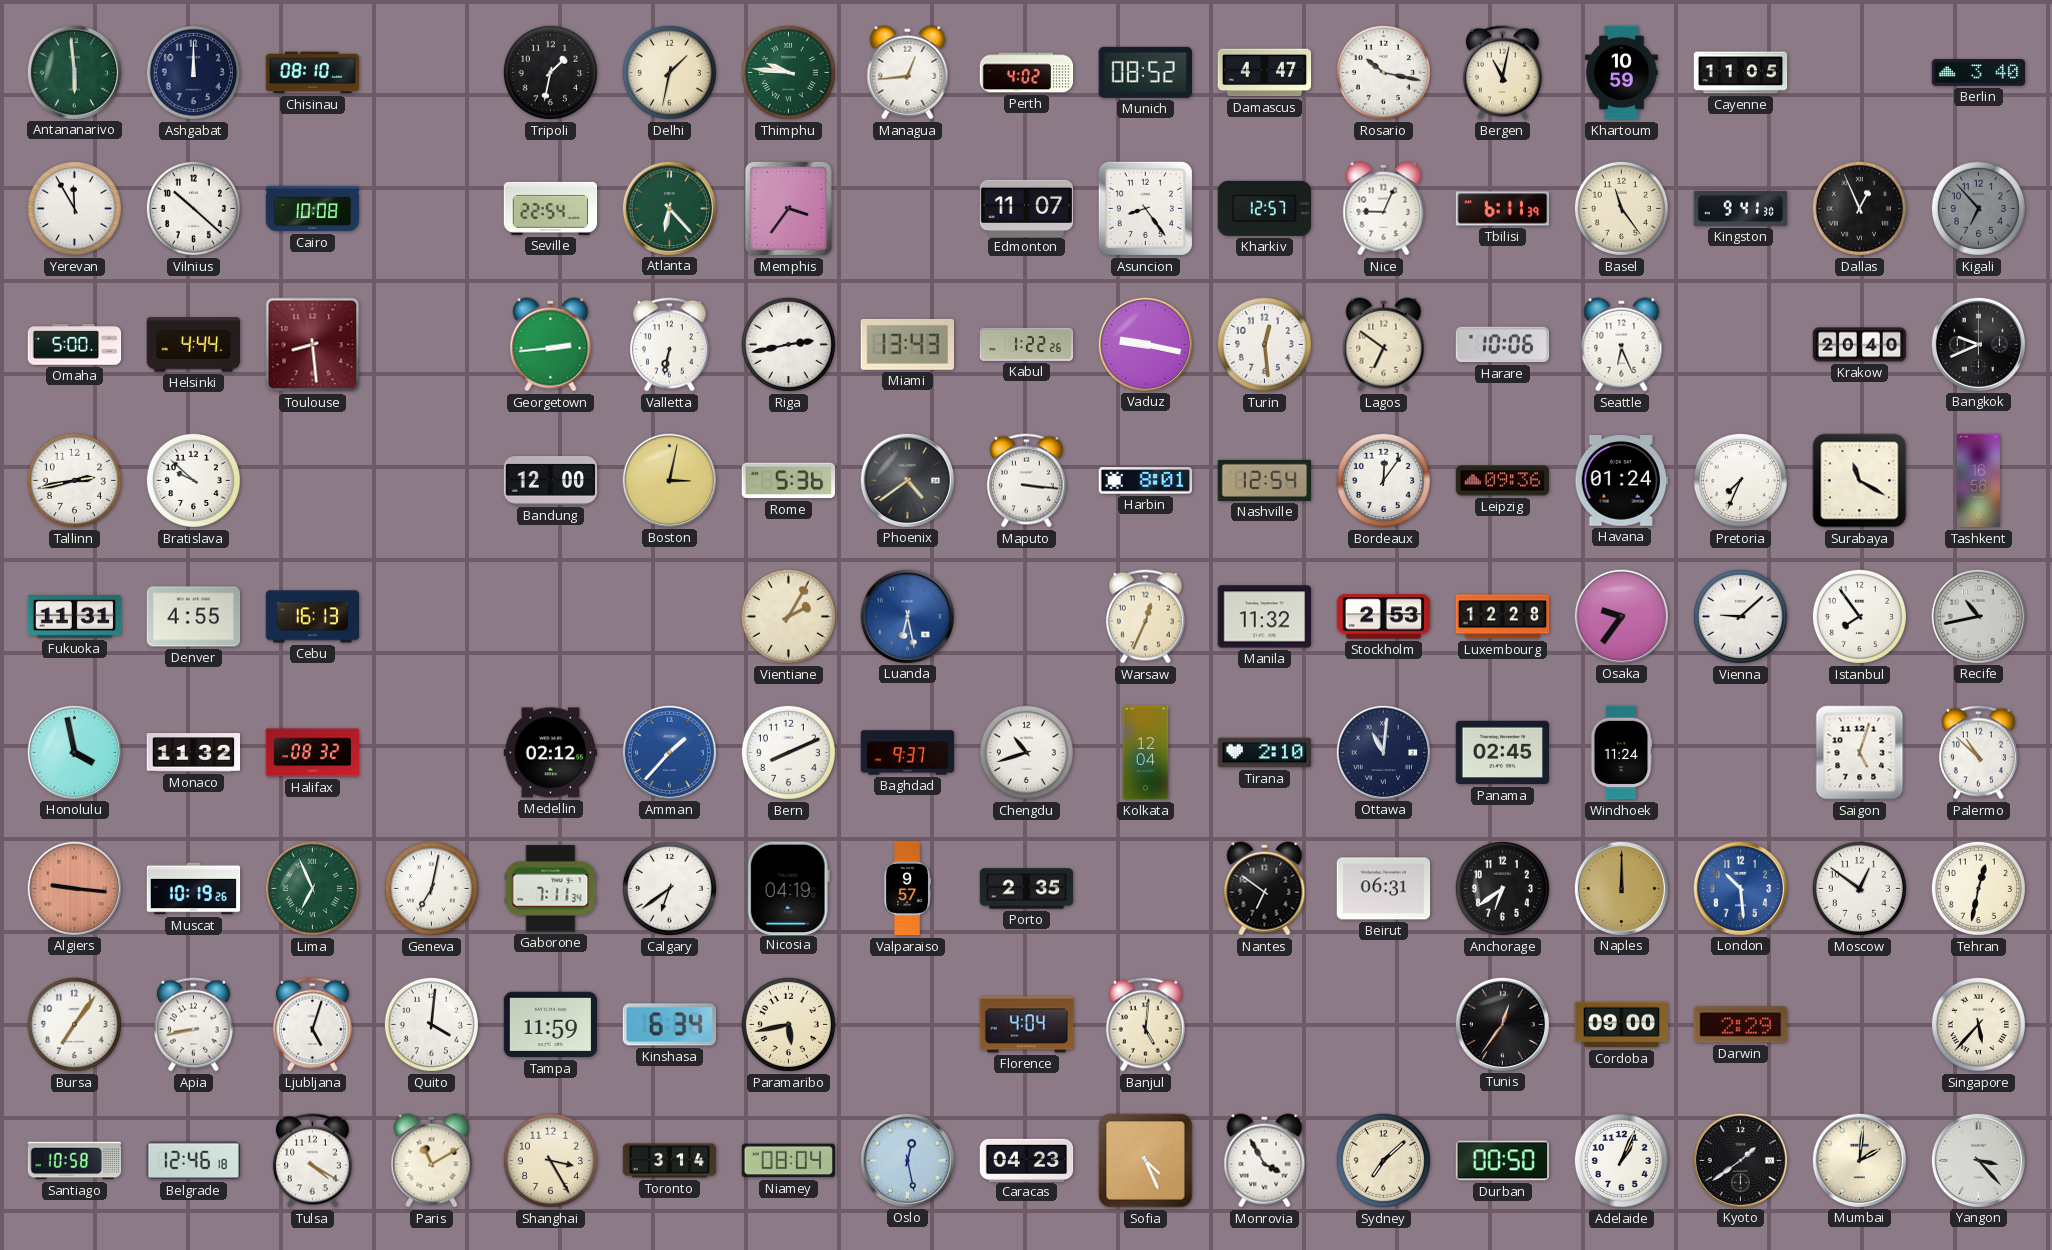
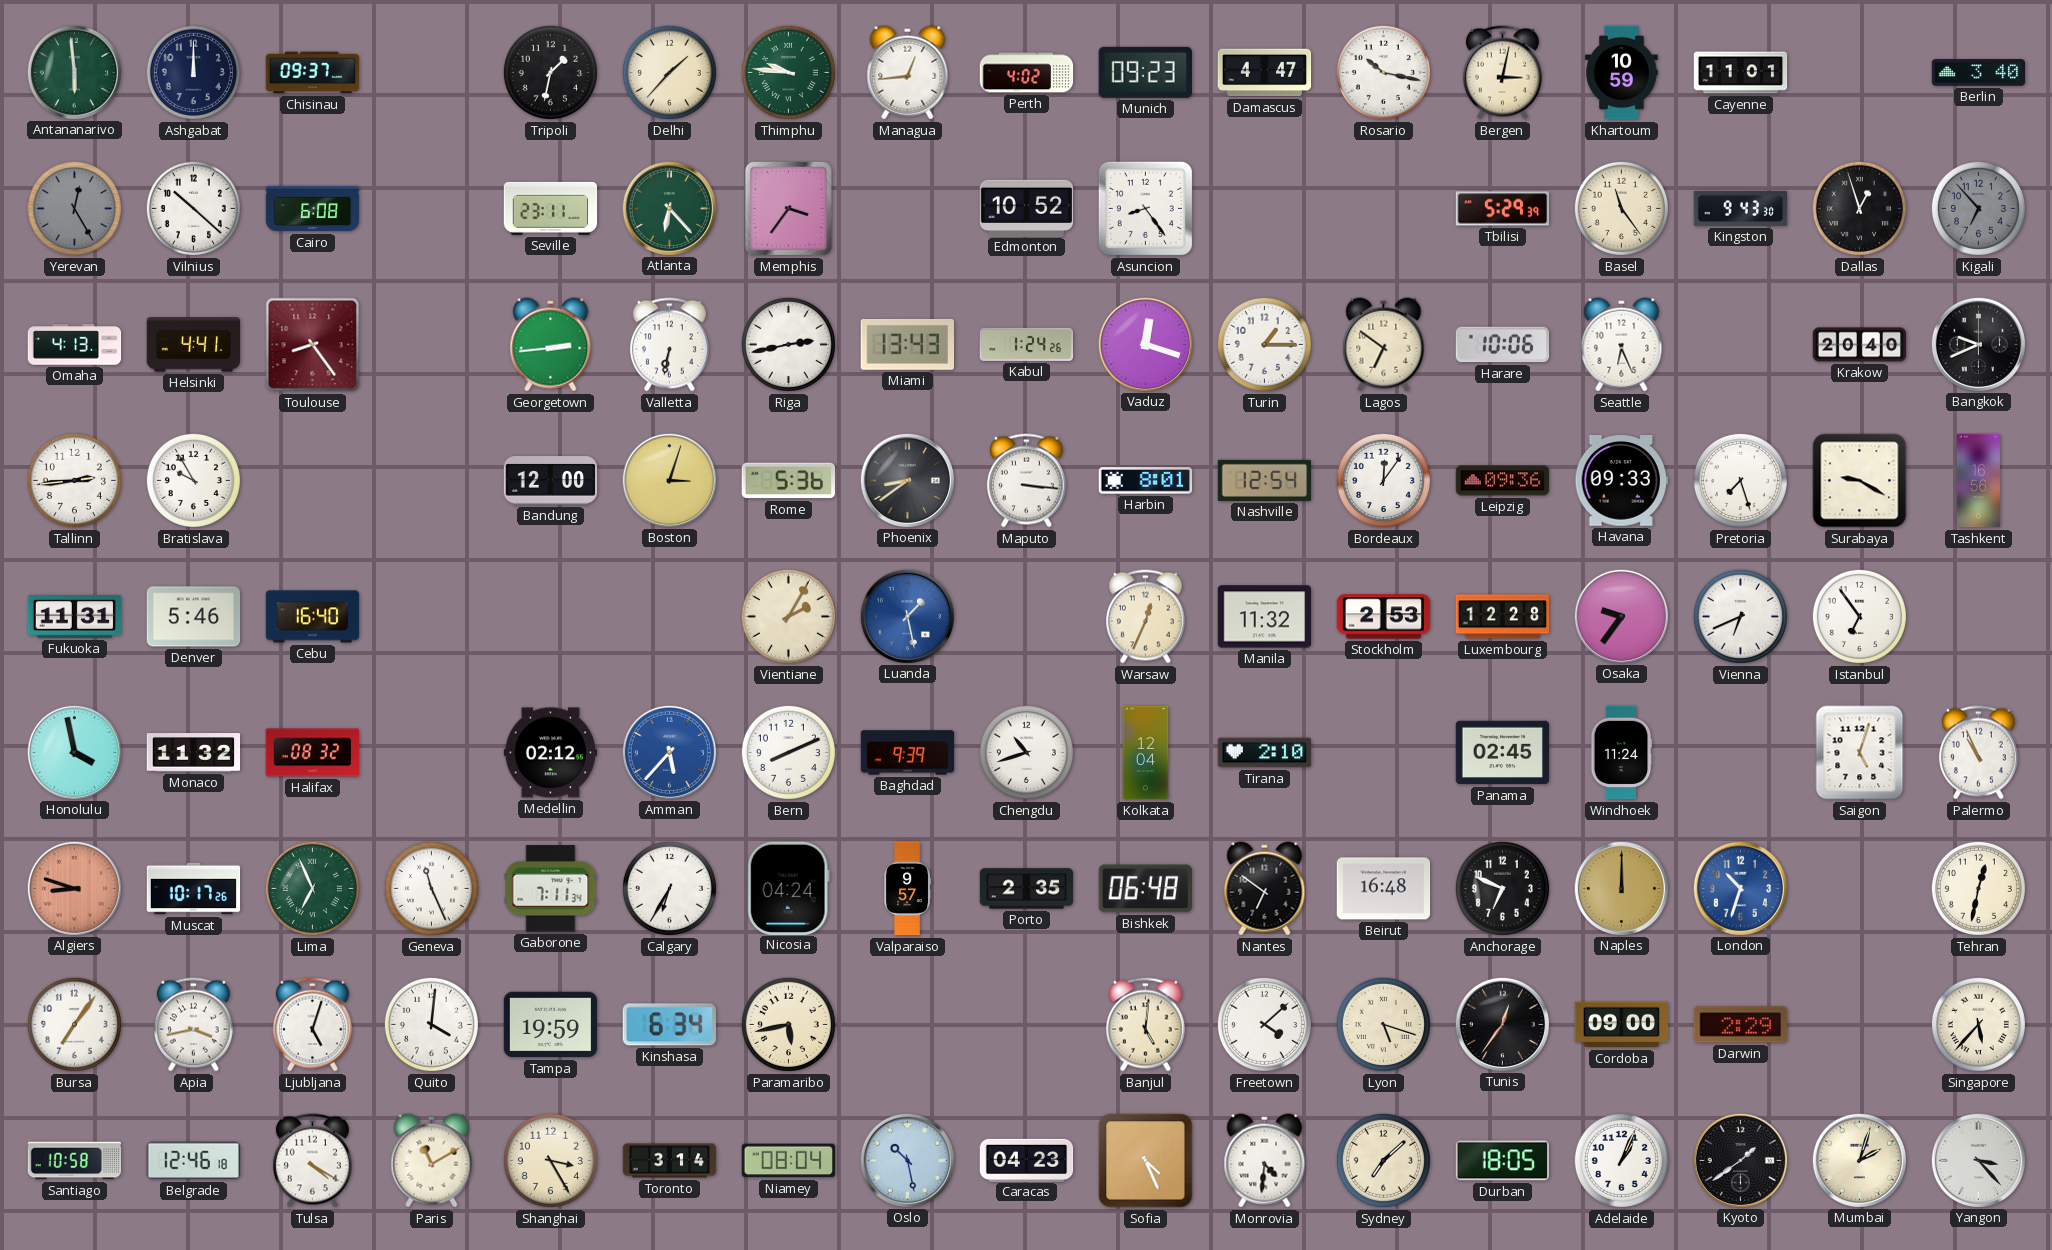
Chisinau: 08:10 -> 09:37 (313, 73)
Delhi: 1:32 -> 1:37 (669, 72)
Munich: 08:52 -> 09:23 (1145, 72)
Bergen: 11:02 -> 3:02 (1502, 73)
Cayenne: 11:05 -> 11:01 (1741, 73)
Yerevan: 11:55 -> 12:25 (74, 208)
Yerevan dial: white -> grey (74, 208)
Cairo: 10:08 -> 6:08 (313, 209)
Seville: 22:54 -> 23:11 (551, 208)
Edmonton: 11:07 -> 10:52 (1027, 208)
Kharkiv: 12:57 -> none (1265, 208)
Nice: 9:04 -> none (1384, 209)
Tbilisi: 6:11 -> 5:29 (1503, 209)
Kingston: 9:41 -> 9:43 (1741, 208)
Dallas: 12:56 -> 12:57 (1859, 208)
Omaha: 5:00 -> 4:13 (75, 345)
Helsinki: 4:44 -> 4:41 (194, 345)
Toulouse: 8:29 -> 8:24 (313, 345)
Kabul: 1:22 -> 1:24 (1027, 344)
Vaduz: 9:17 -> 12:18 (1145, 344)
Turin: 12:29 -> 1:15 (1264, 344)
Tallinn: 2:43 -> 2:44 (74, 480)
Bratislava: 9:52 -> 9:55 (193, 480)
Boston: 3:02 -> 3:03 (669, 480)
Phoenix: 4:39 -> 8:39 (907, 480)
Havana: 01:24 -> 09:33 (1622, 481)
Pretoria: 7:34 -> 7:27 (1740, 480)
Surabaya: 11:20 -> 9:20 (1860, 481)
Denver: 4:55 -> 5:46 (194, 617)
Cebu: 16:13 -> 16:40 (313, 617)
Luanda: 6:28 -> 1:28 (907, 616)
Vienna: 9:08 -> 6:41 (1740, 616)
Istanbul: 7:54 -> 6:54 (1859, 616)
Recife: 10:43 -> none (1978, 616)
Amman: 1:37 -> 5:37 (669, 752)
Baghdad: 9:37 -> 9:39 (908, 753)
Ottawa: 11:01 -> none (1383, 752)
Palermo: 10:52 -> 10:56 (1978, 753)
Algiers: 9:16 -> 8:48 (74, 888)
Muscat: 10:19 -> 10:17 (194, 889)
Geneva: 7:02 -> 11:26 (431, 888)
Calgary: 6:39 -> 6:35 (669, 888)
Nicosia: 04:19 -> 04:24 (788, 888)
Bishkek: none -> 06:48 (1145, 889)
Beirut: 06:31 -> 16:48 (1384, 889)
Anchorage: 6:39 -> 6:49 (1502, 888)
London: 10:29 -> 10:33 (1740, 888)
Moscow: 12:51 -> none (1859, 888)
Apia: 8:43 -> 3:43 (193, 1025)
Tampa: 11:59 -> 19:59 (551, 1025)
Florence: 4:04 -> none (1027, 1025)
Freetown: none -> 4:08 (1264, 1024)
Lyon: none -> 5:18 (1383, 1024)
Oslo: 12:28 -> 10:28 (907, 1160)
Monrovia: 3:55 -> 4:31 (1265, 1161)
Durban: 00:50 -> 18:05 (1502, 1161)
Mumbai: 2:01 -> 2:03 (1859, 1160)
